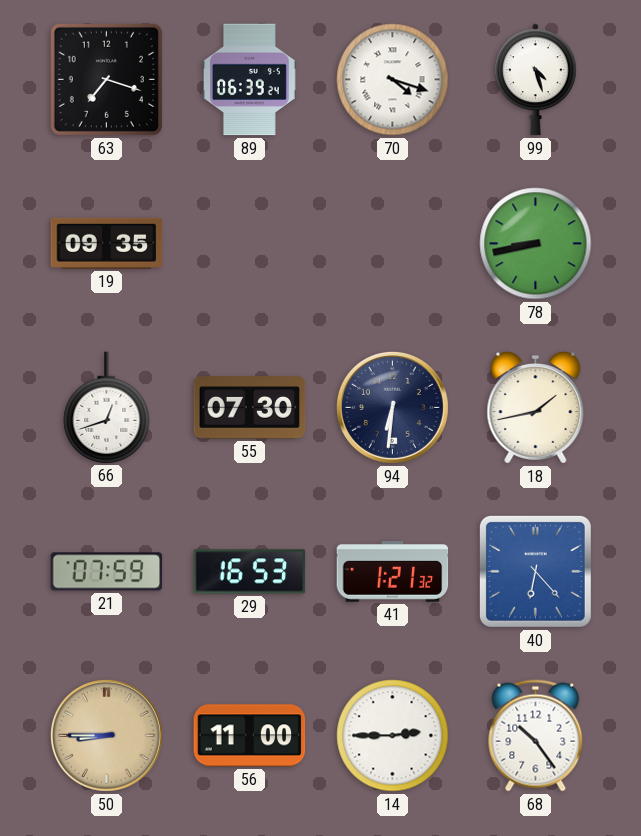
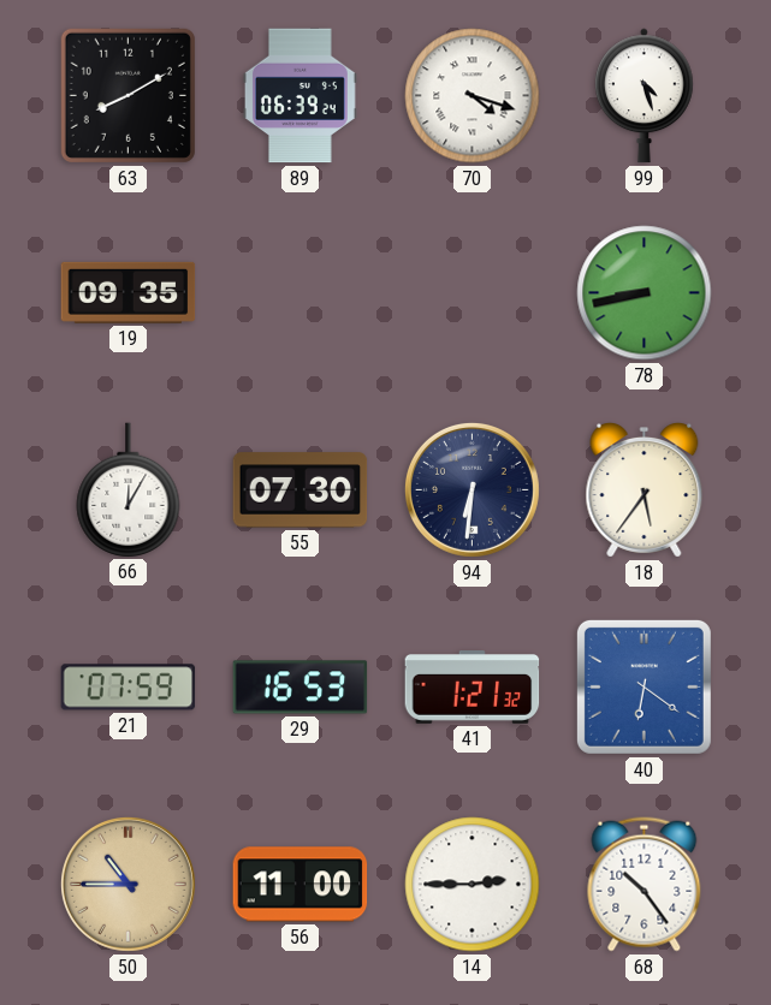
63: 7:18 -> 8:10 (127, 95)
66: 12:42 -> 12:05 (129, 489)
18: 1:43 -> 5:36 (645, 490)
40: 6:23 -> 6:21 (644, 686)
50: 8:45 -> 10:45 (127, 884)
